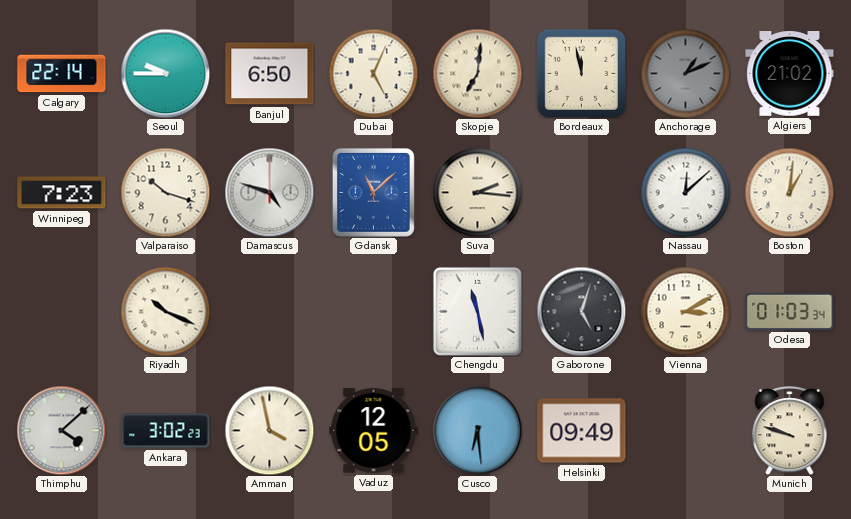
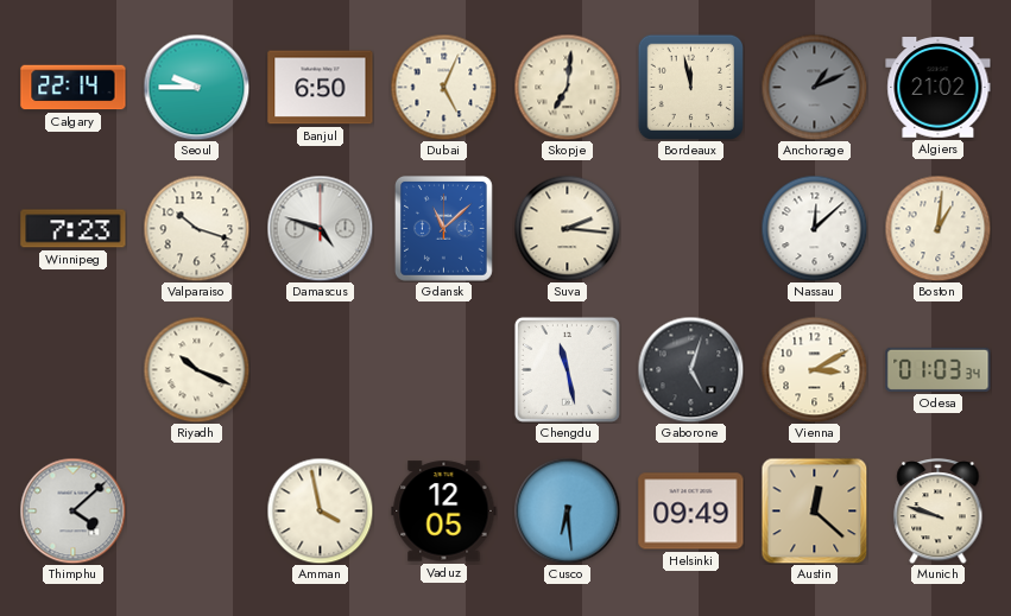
Ankara: 3:02 -> none (166, 431)
Austin: none -> 12:22 (814, 510)
